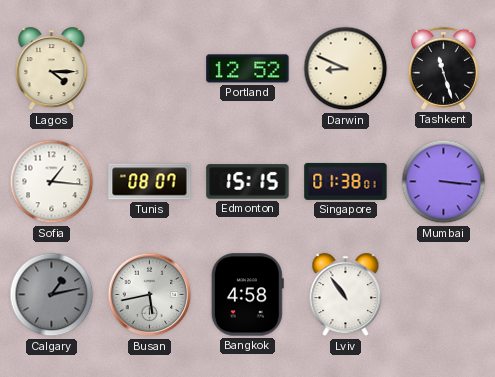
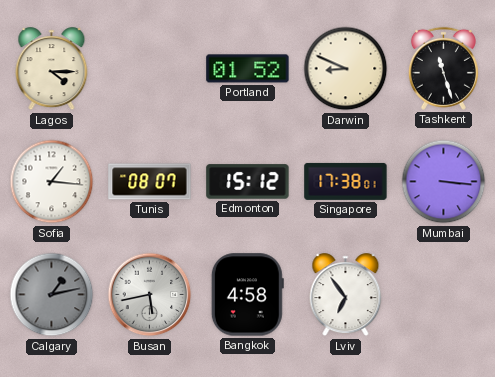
Portland: 12:52 -> 01:52 (248, 69)
Edmonton: 15:15 -> 15:12 (248, 182)
Singapore: 01:38 -> 17:38 (346, 181)
Lviv: 10:54 -> 6:54 (346, 295)
